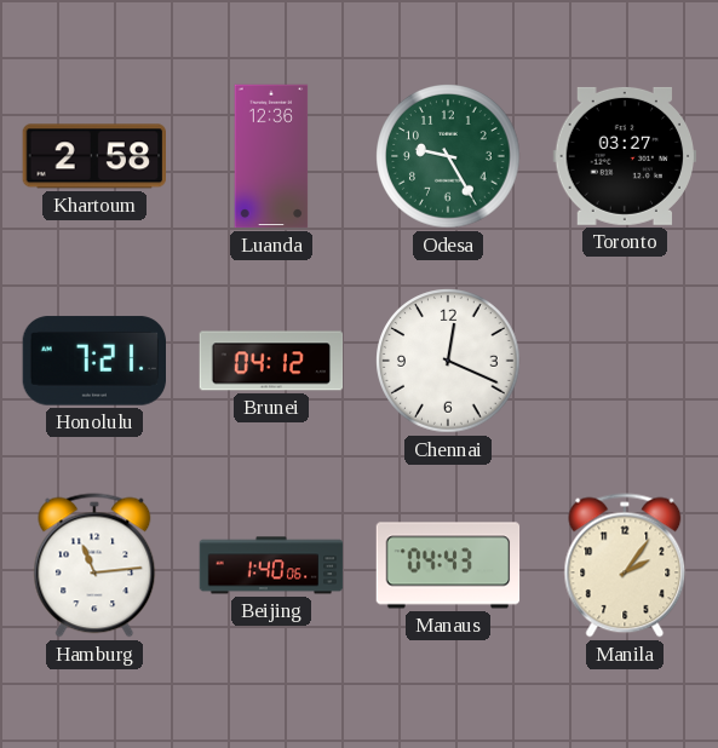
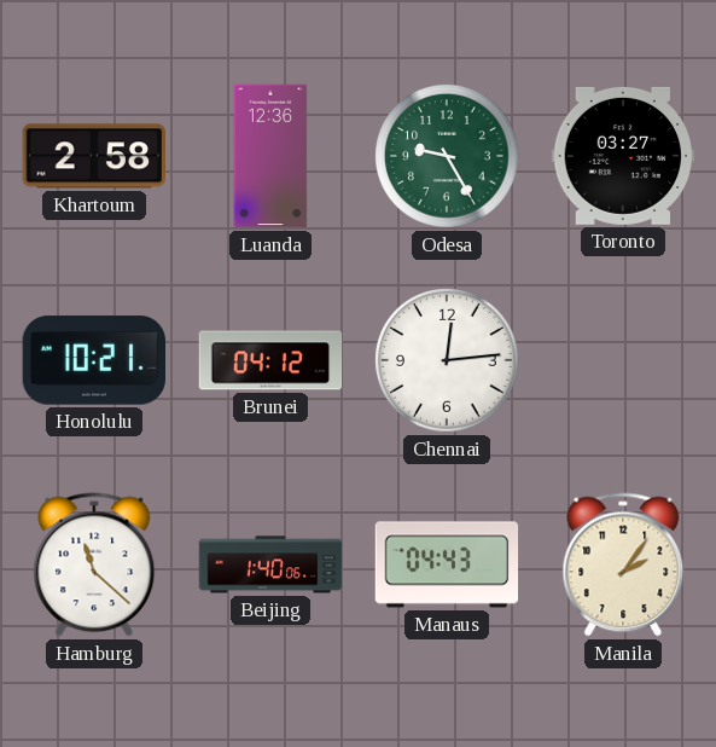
Honolulu: 7:21 -> 10:21 (94, 360)
Chennai: 12:19 -> 12:14 (447, 360)
Hamburg: 11:14 -> 11:22 (94, 564)
